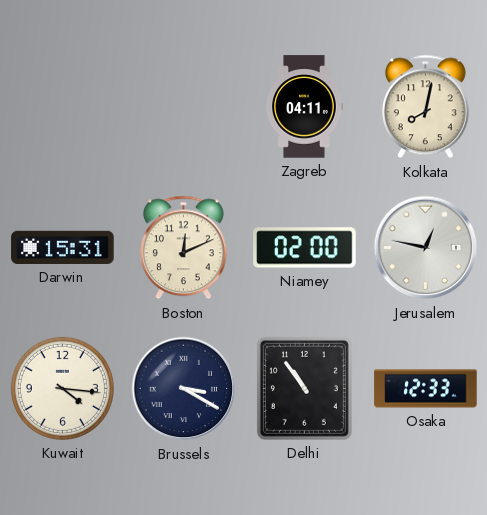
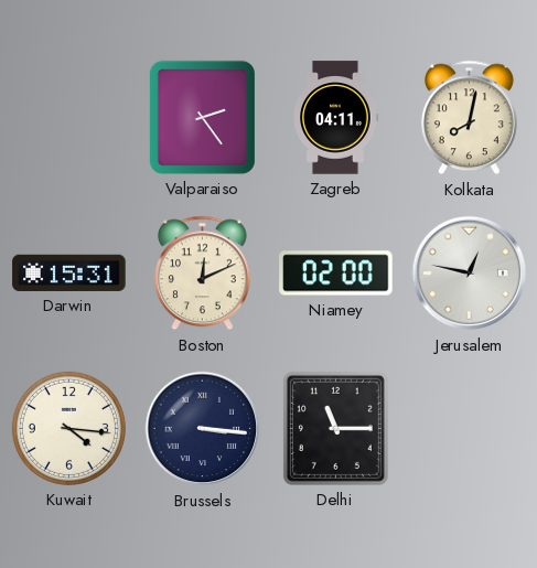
Valparaiso: none -> 2:24 (202, 117)
Brussels: 3:20 -> 3:16 (203, 429)
Delhi: 10:54 -> 11:15 (335, 428)
Osaka: 12:33 -> none (426, 389)
